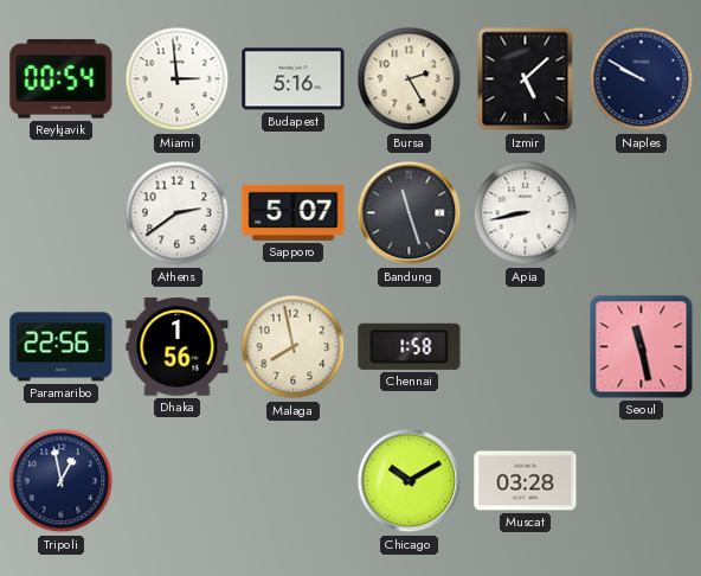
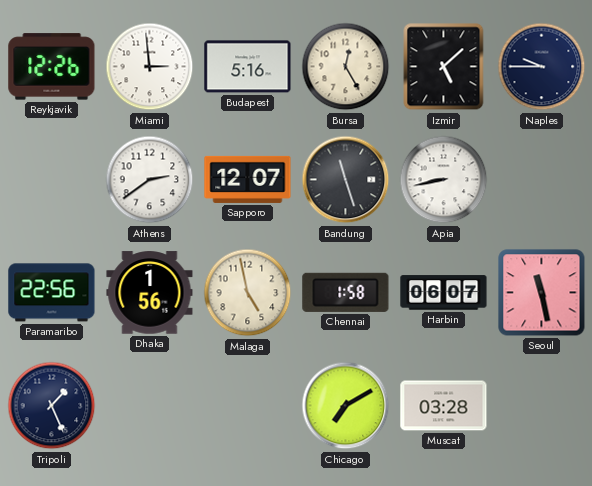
Reykjavik: 00:54 -> 12:26 (52, 67)
Bursa: 2:25 -> 12:25 (346, 67)
Naples: 9:50 -> 9:45 (542, 67)
Sapporo: 5:07 -> 12:07 (248, 179)
Malaga: 7:58 -> 4:58 (248, 293)
Harbin: none -> 06:07 (444, 293)
Tripoli: 12:58 -> 1:26 (52, 406)
Chicago: 10:10 -> 7:10 (346, 406)
